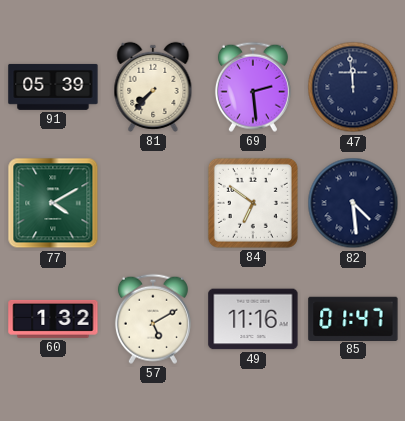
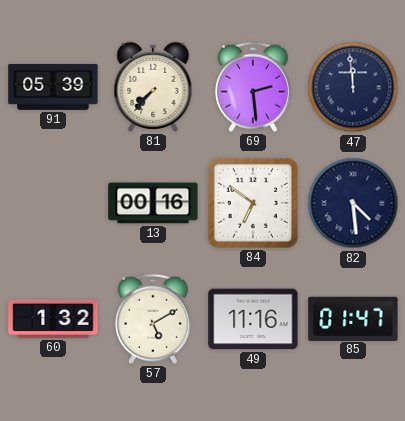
77: 4:10 -> none (53, 203)
13: none -> 00:16 (153, 203)
